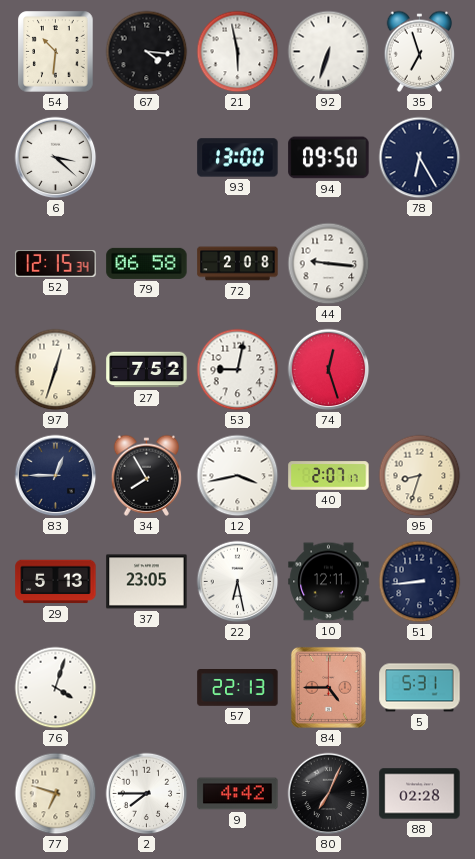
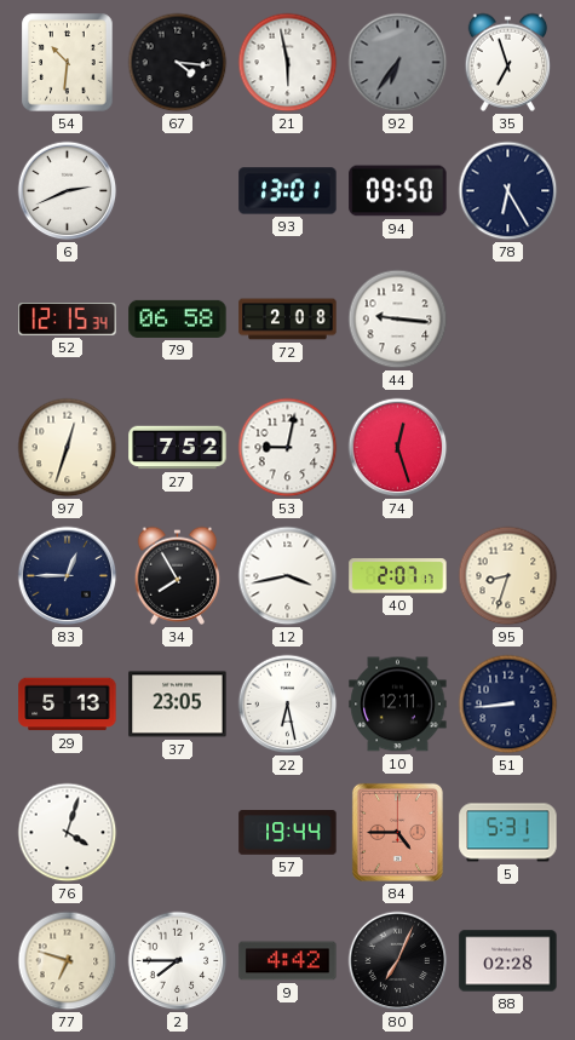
92: 6:33 -> 6:36 (398, 63)
92 dial: white -> grey (398, 63)
6: 3:22 -> 2:41 (68, 191)
93: 13:00 -> 13:01 (288, 191)
57: 22:13 -> 19:44 (288, 833)
